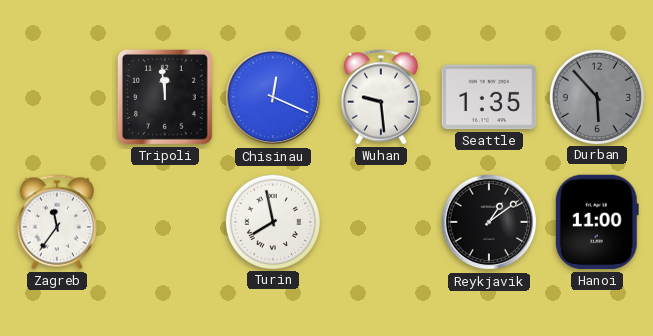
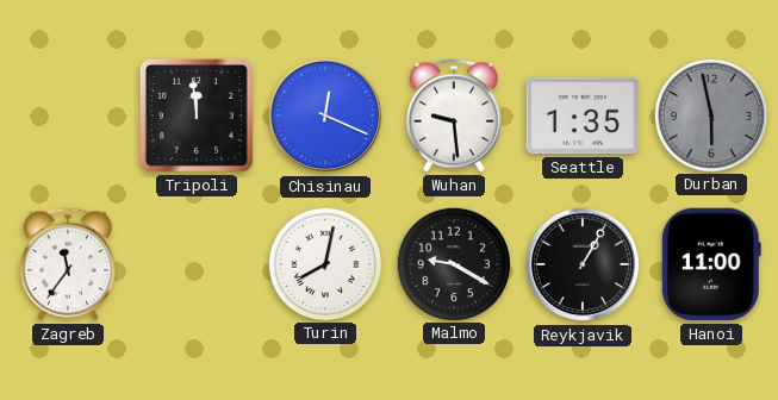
Durban: 5:53 -> 5:58 (710, 114)
Turin: 7:58 -> 8:02 (324, 263)
Malmo: none -> 9:20 (453, 263)
Reykjavik: 1:09 -> 1:05 (583, 264)
